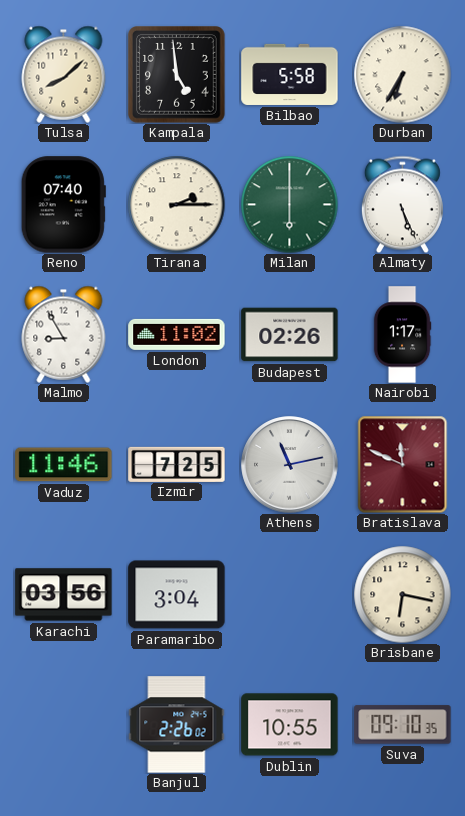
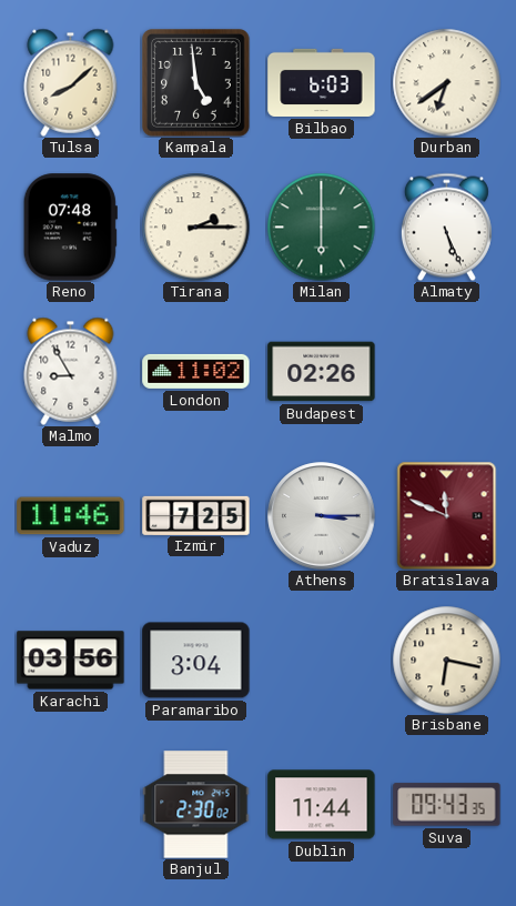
Bilbao: 5:58 -> 6:03 (322, 82)
Durban: 6:35 -> 6:39 (446, 82)
Reno: 07:40 -> 07:48 (70, 228)
Nairobi: 1:17 -> none (402, 335)
Athens: 11:13 -> 3:15 (322, 516)
Banjul: 2:26 -> 2:30 (196, 805)
Dublin: 10:55 -> 11:44 (322, 805)
Suva: 09:10 -> 09:43 (447, 805)
